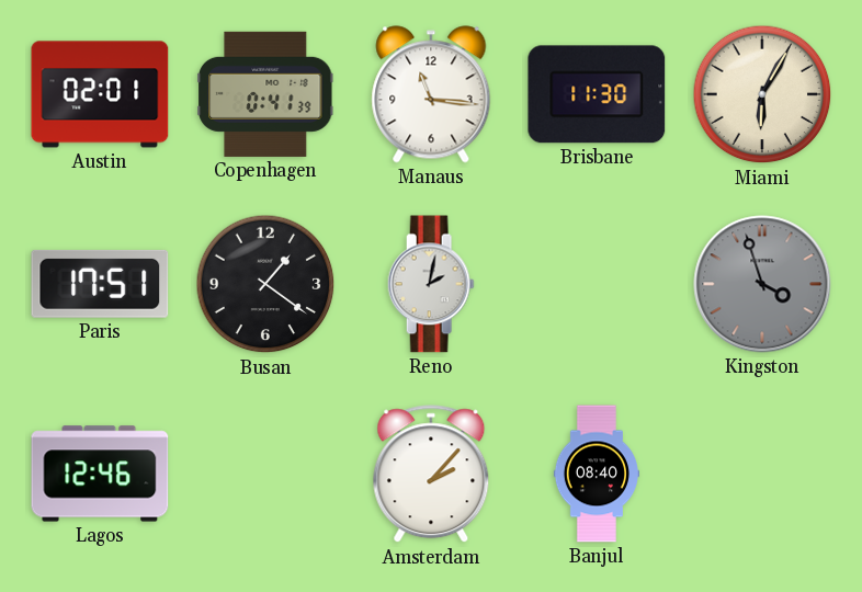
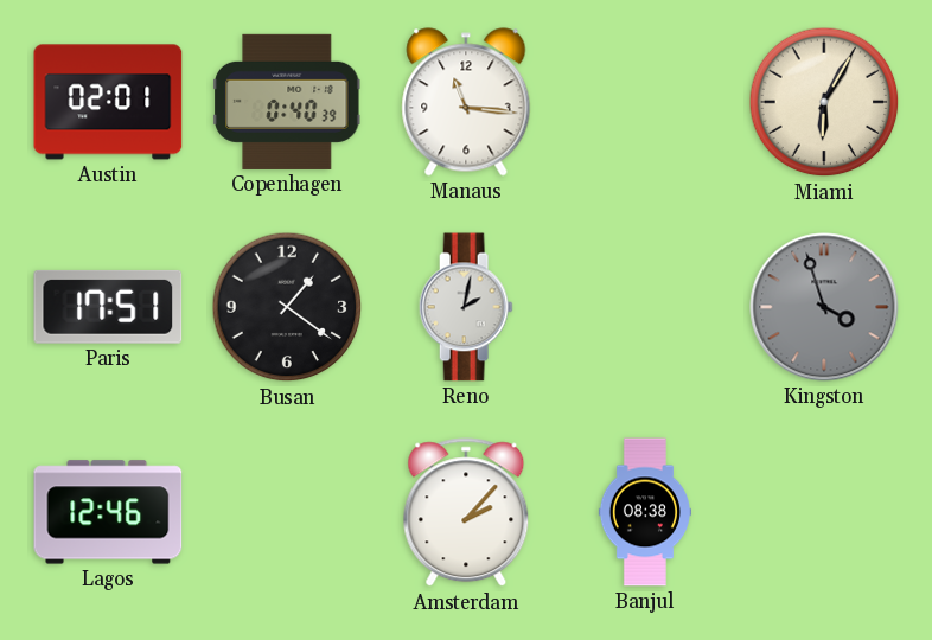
Copenhagen: 0:41 -> 0:40 (288, 102)
Brisbane: 11:30 -> none (597, 94)
Banjul: 08:40 -> 08:38 (645, 512)
